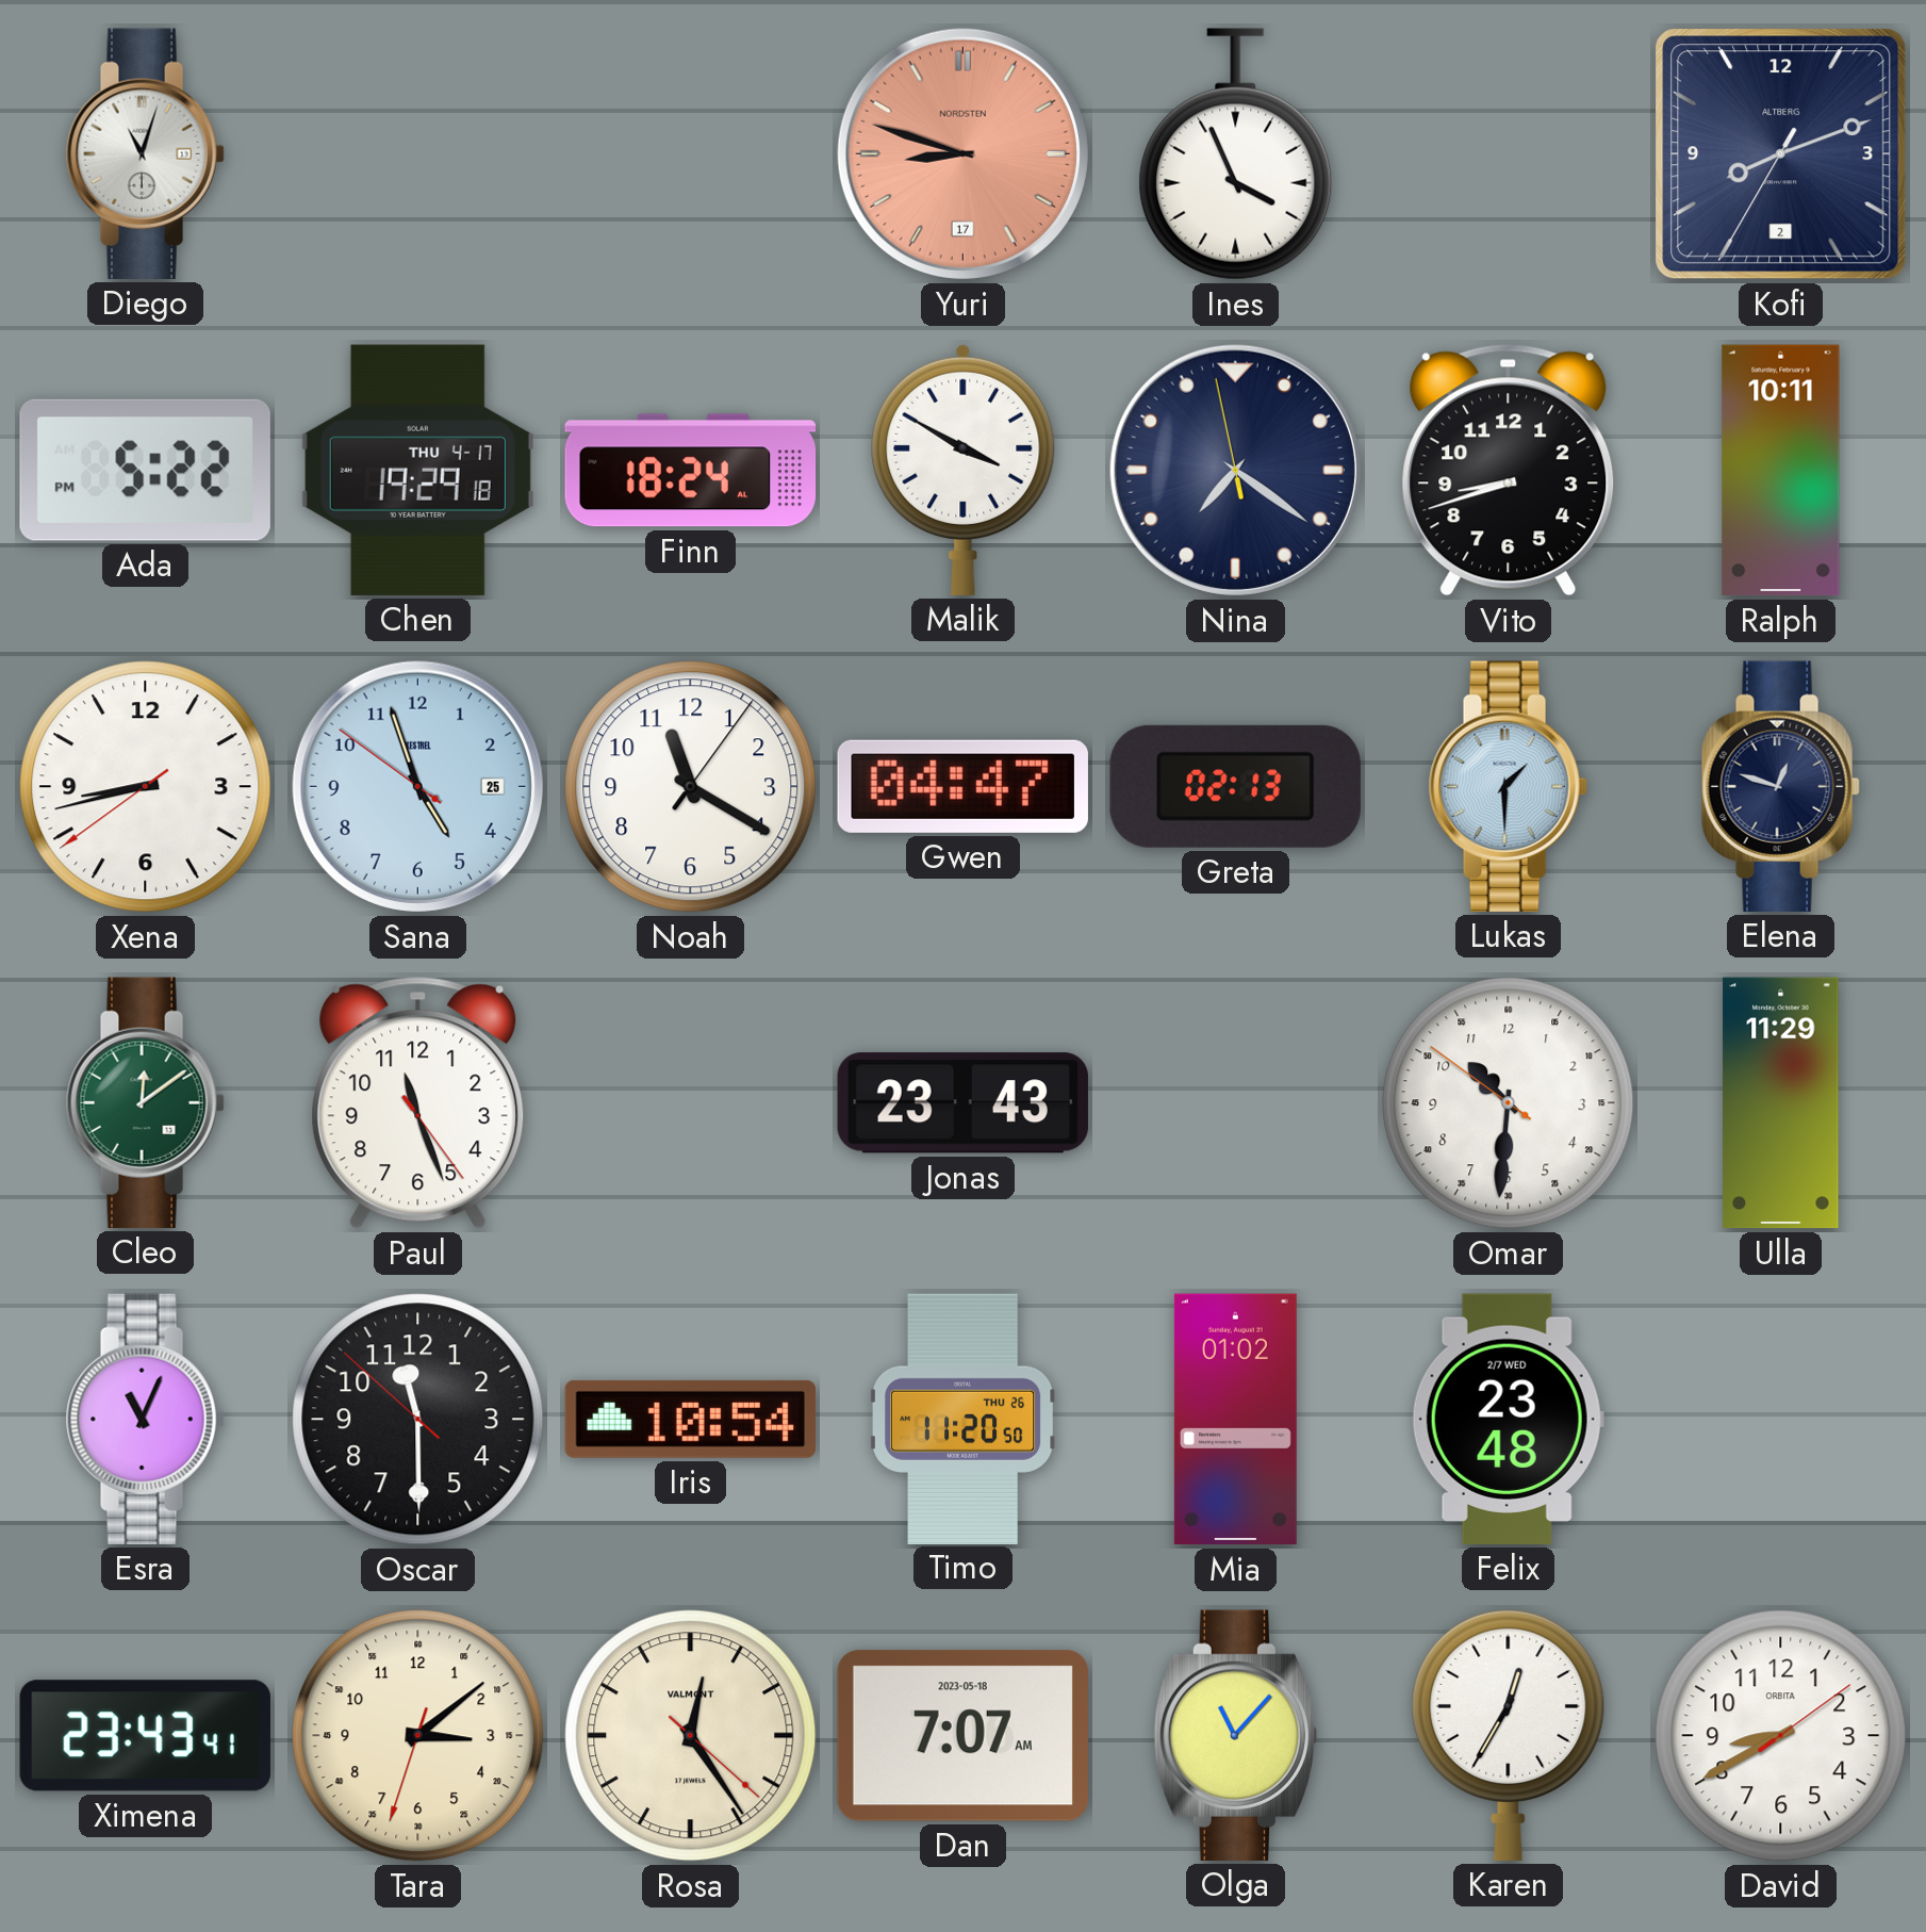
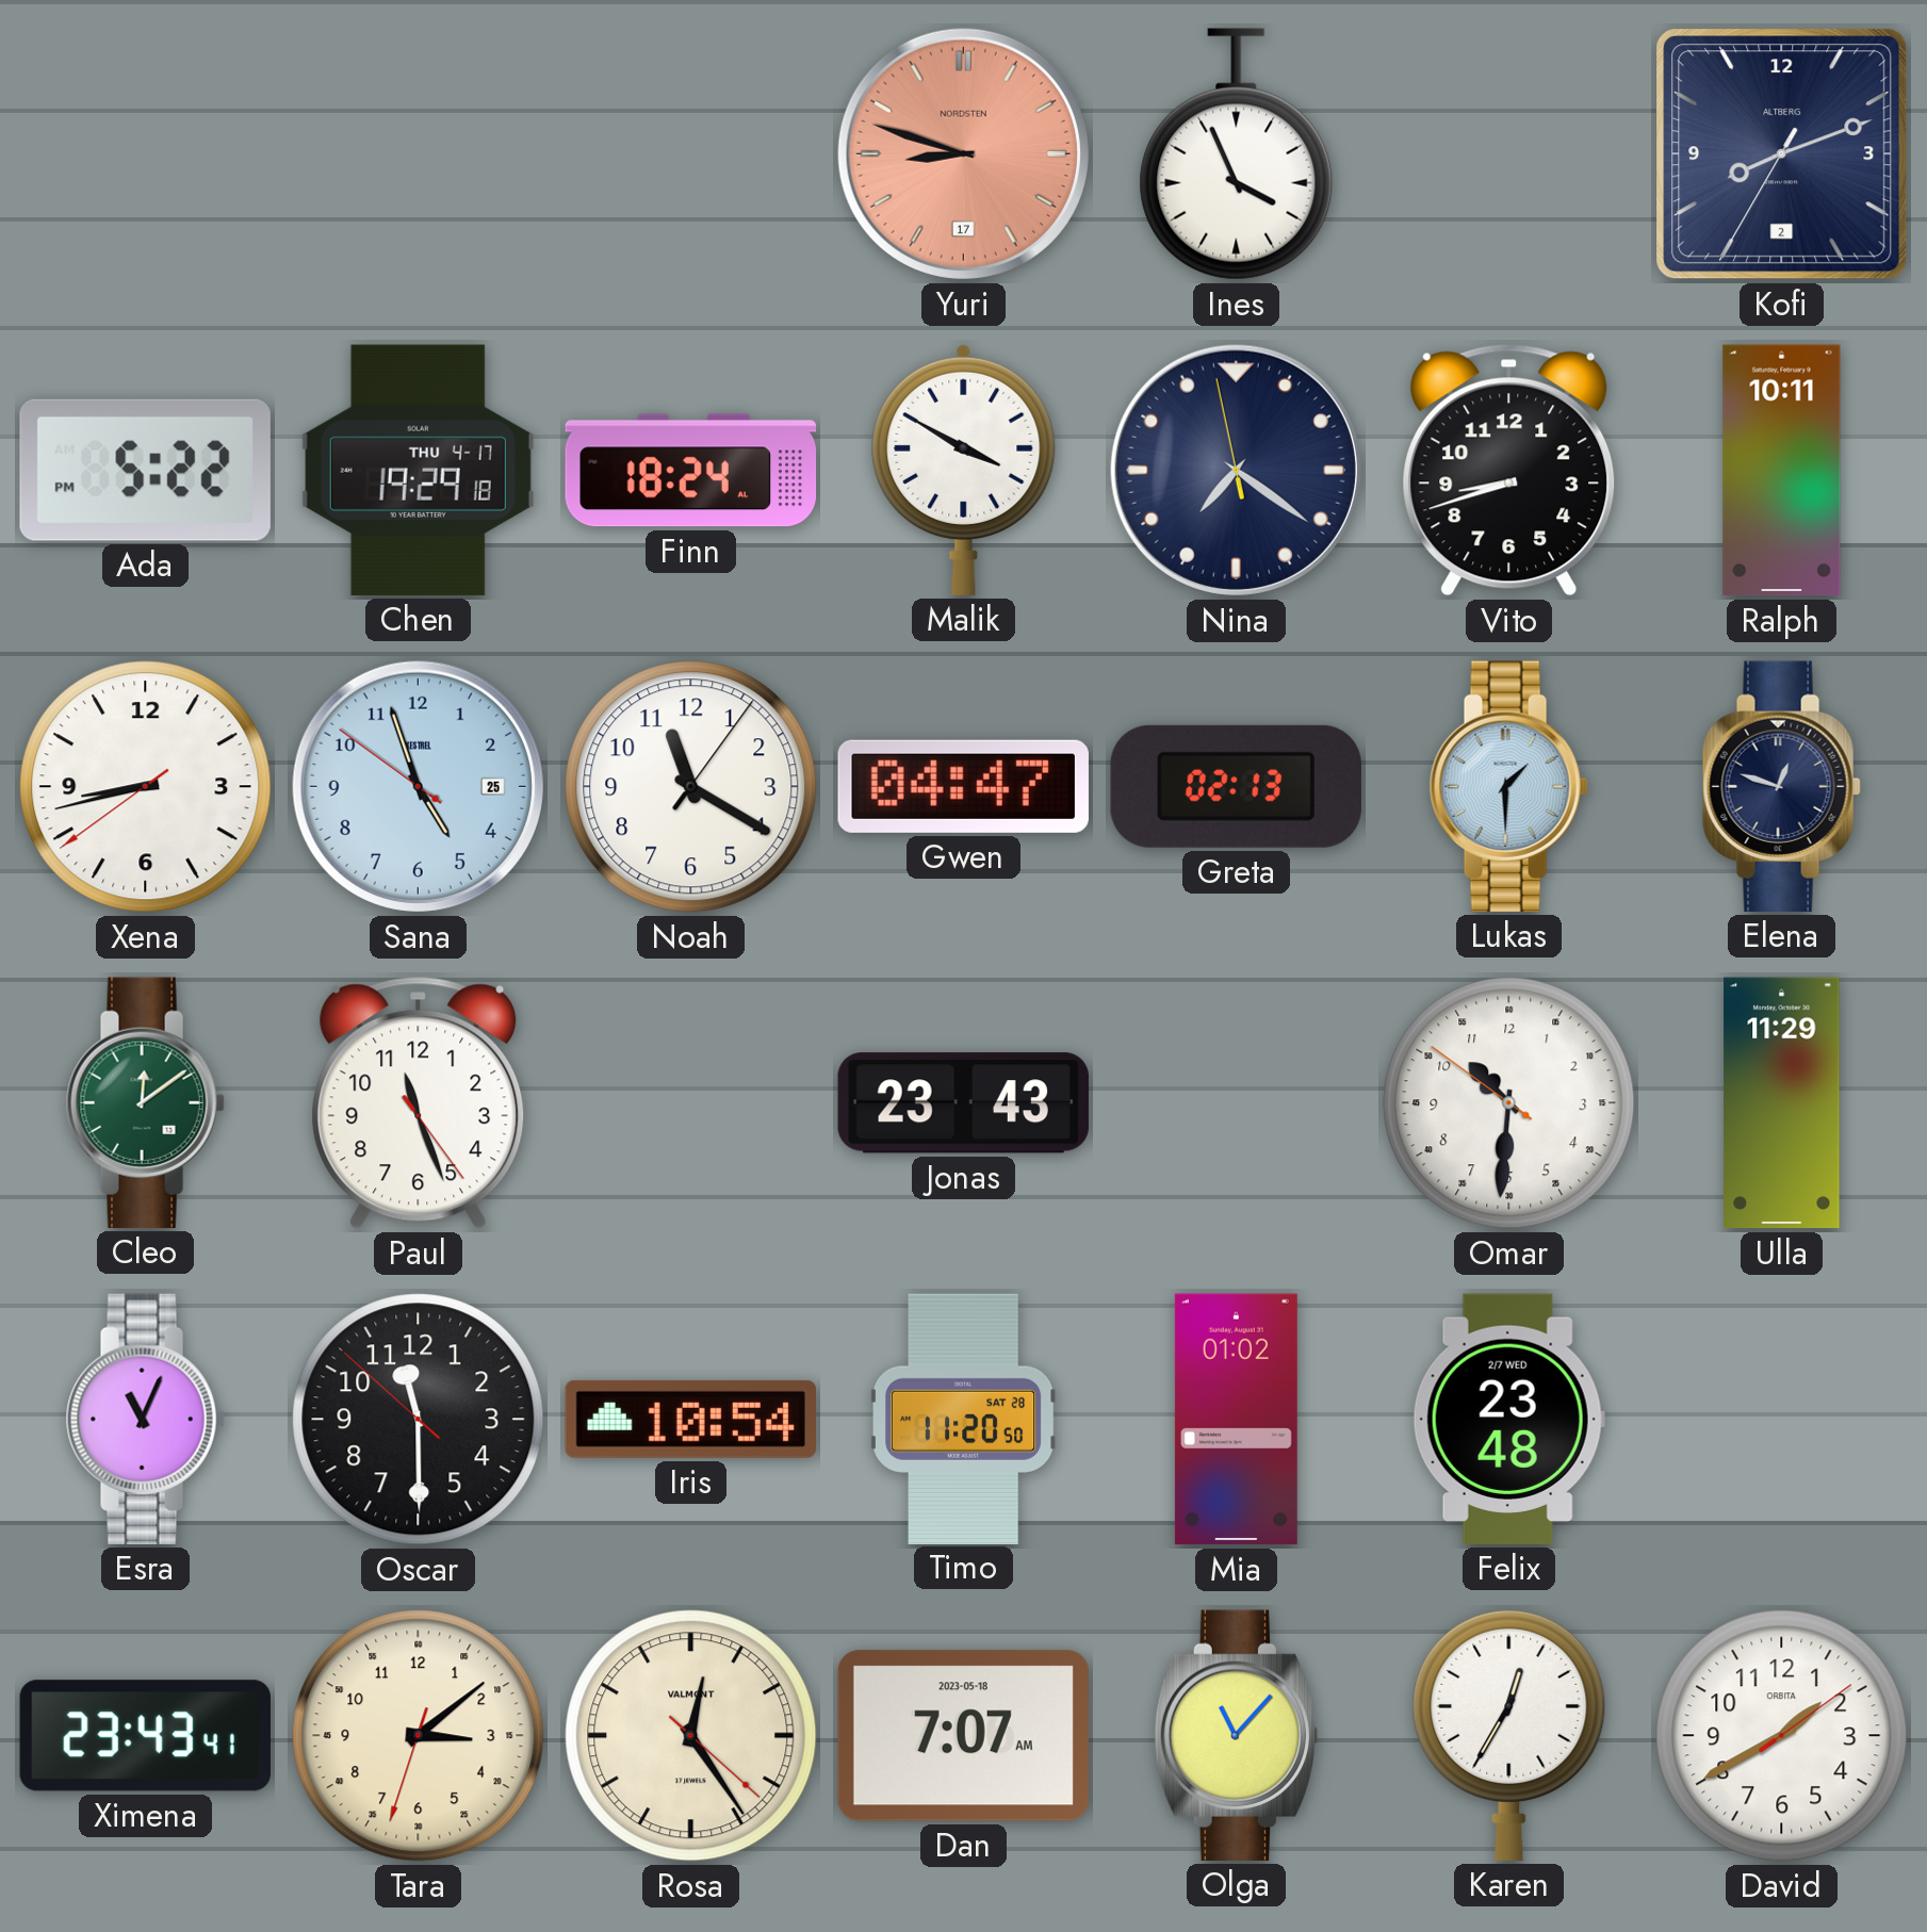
Diego: 11:03 -> none (145, 153)
Timo date: THU 26 -> SAT 28 (964, 1419)
David: 8:40 -> 1:40 (1782, 1736)
